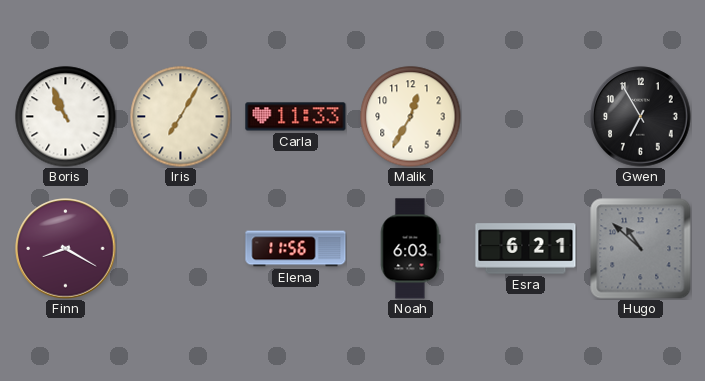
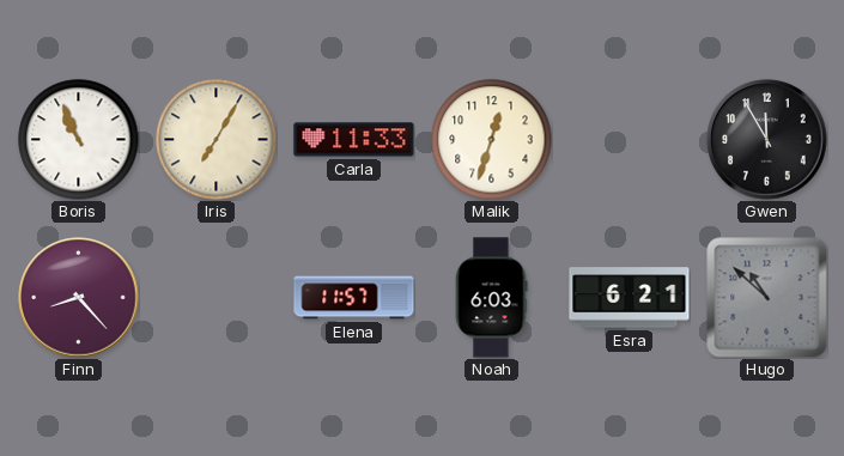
Malik: 12:35 -> 12:33 (492, 140)
Gwen: 6:55 -> 11:55 (767, 140)
Finn: 8:20 -> 8:23 (79, 298)
Elena: 11:56 -> 11:57 (354, 298)
